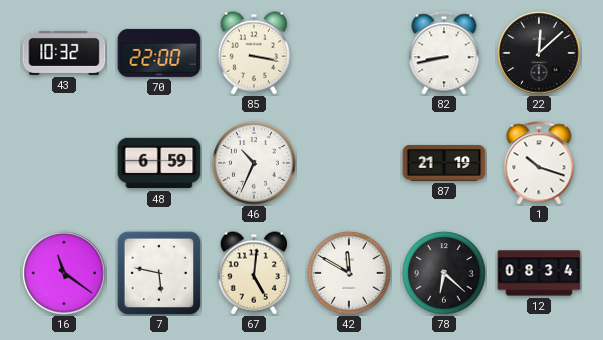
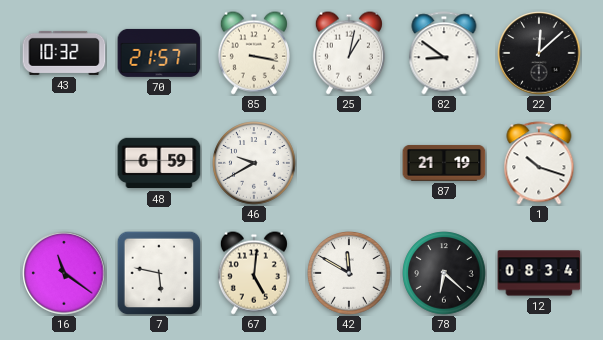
70: 22:00 -> 21:57 (159, 53)
25: none -> 1:02 (349, 53)
82: 8:43 -> 8:51 (444, 53)
46: 10:34 -> 9:40 (254, 163)
